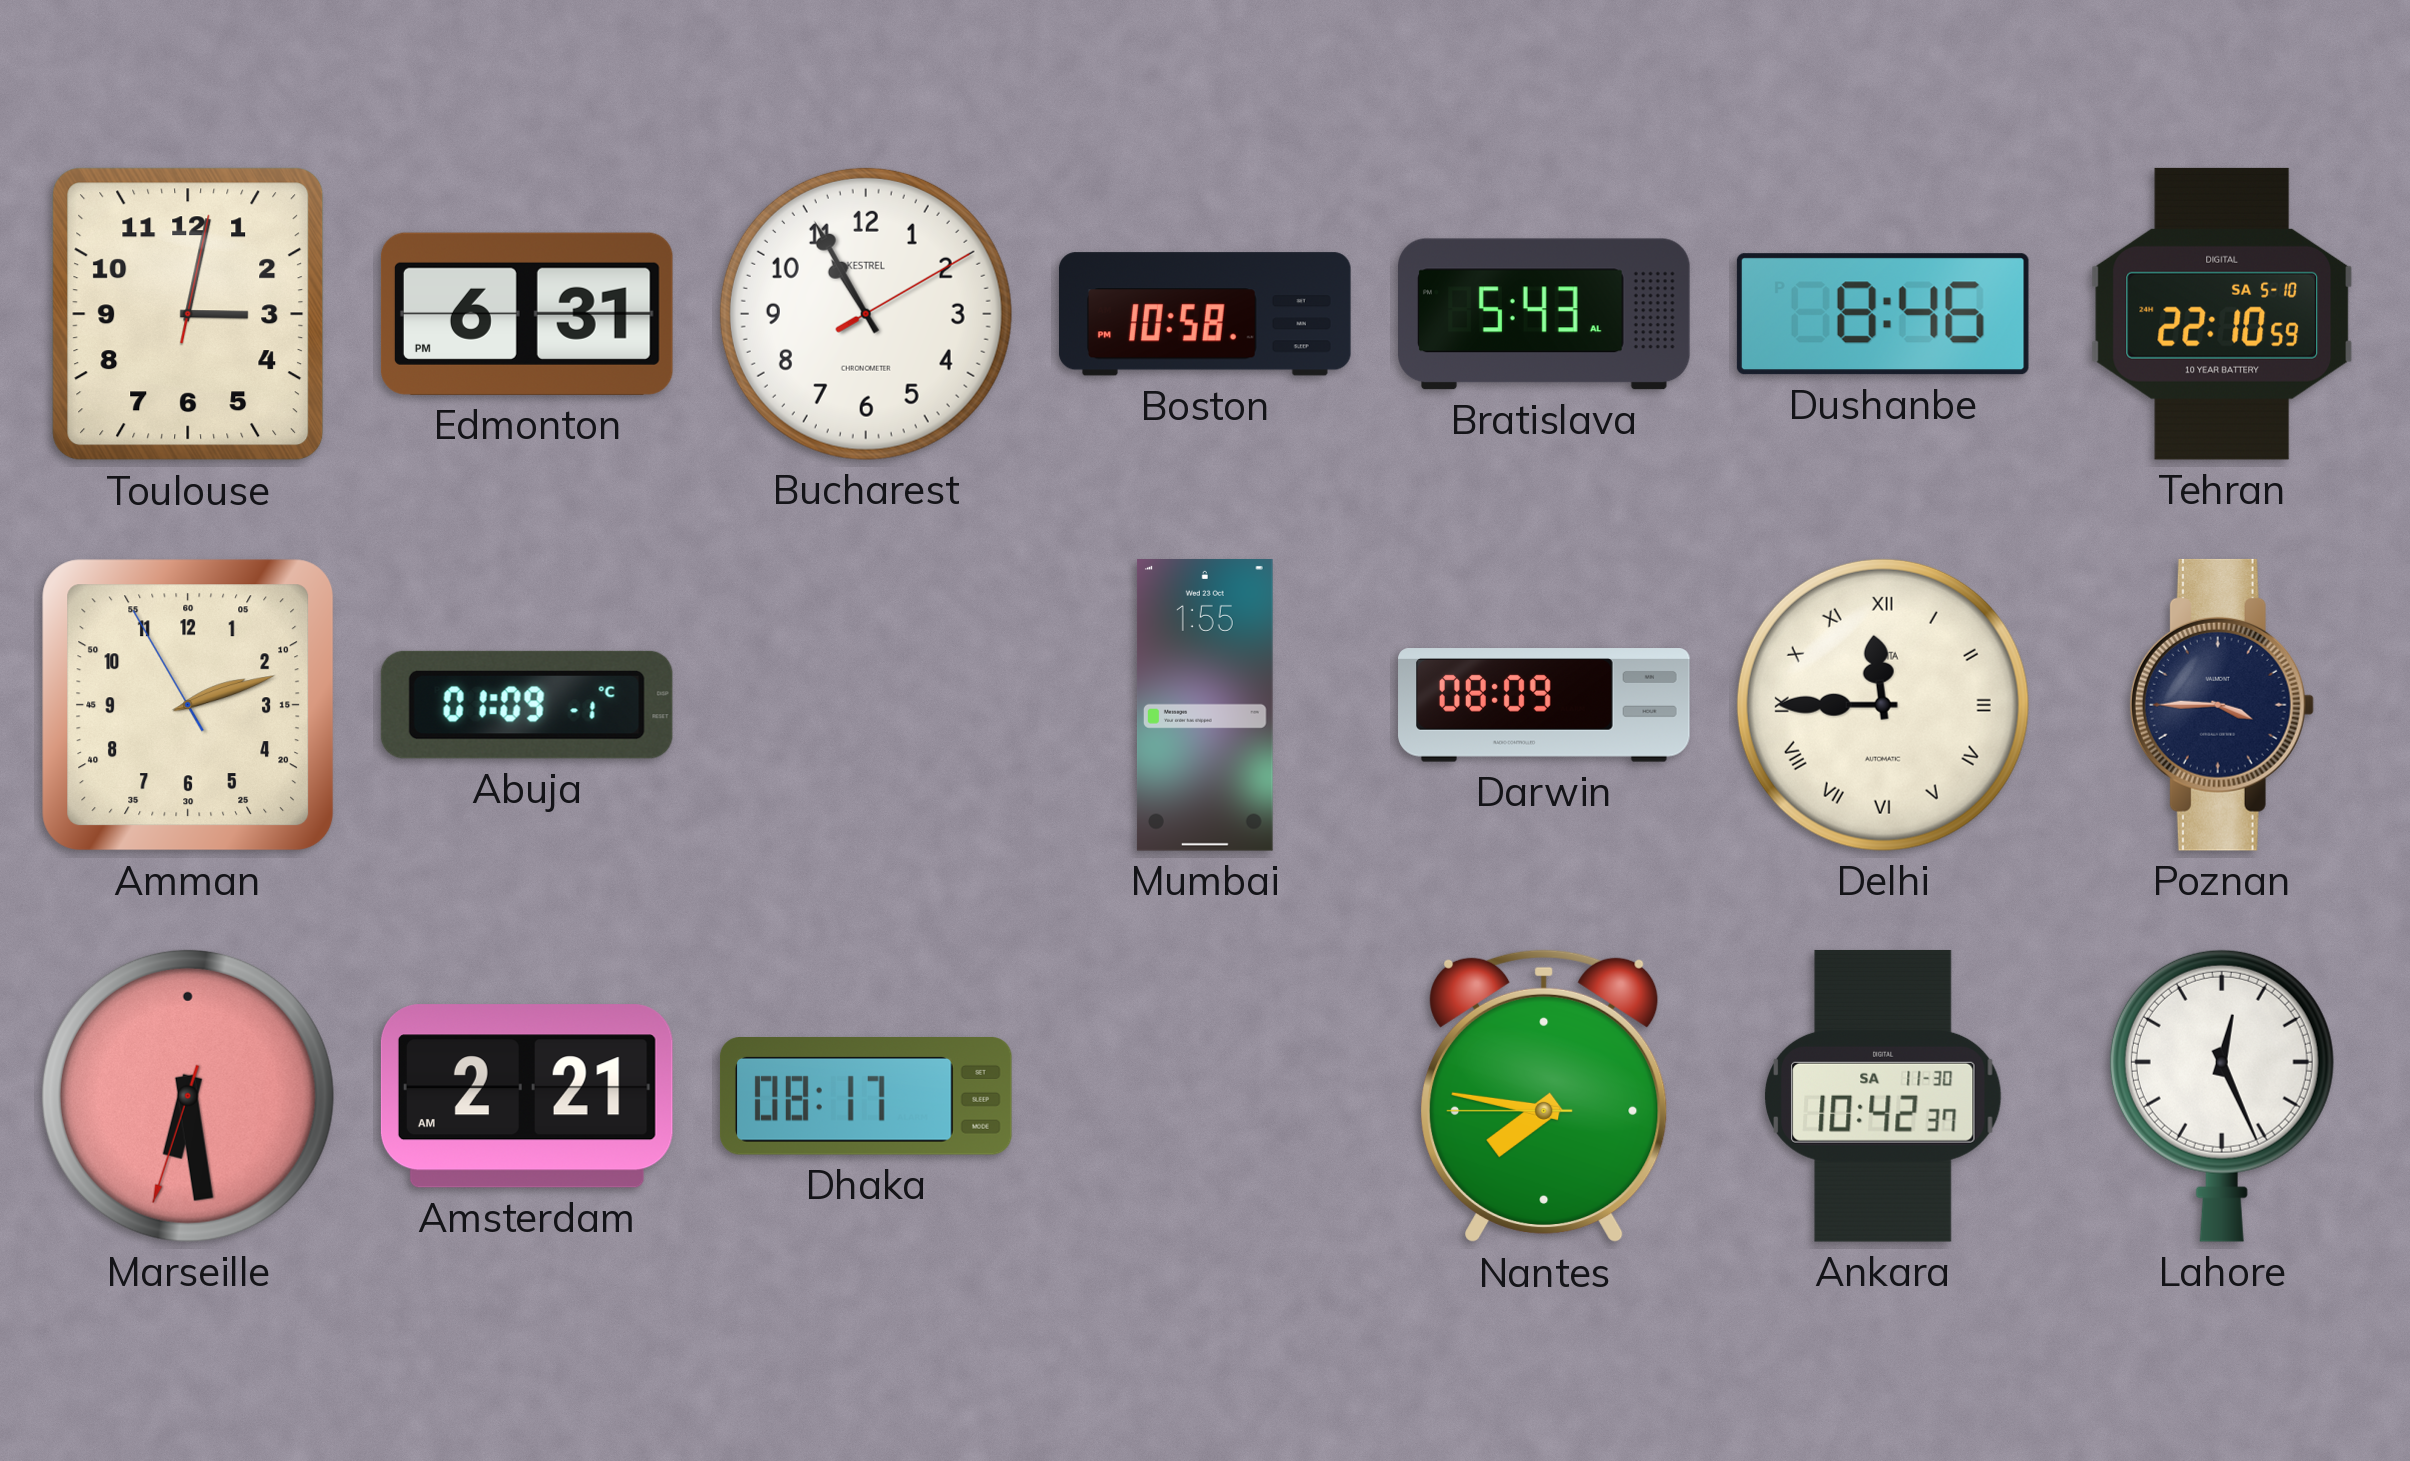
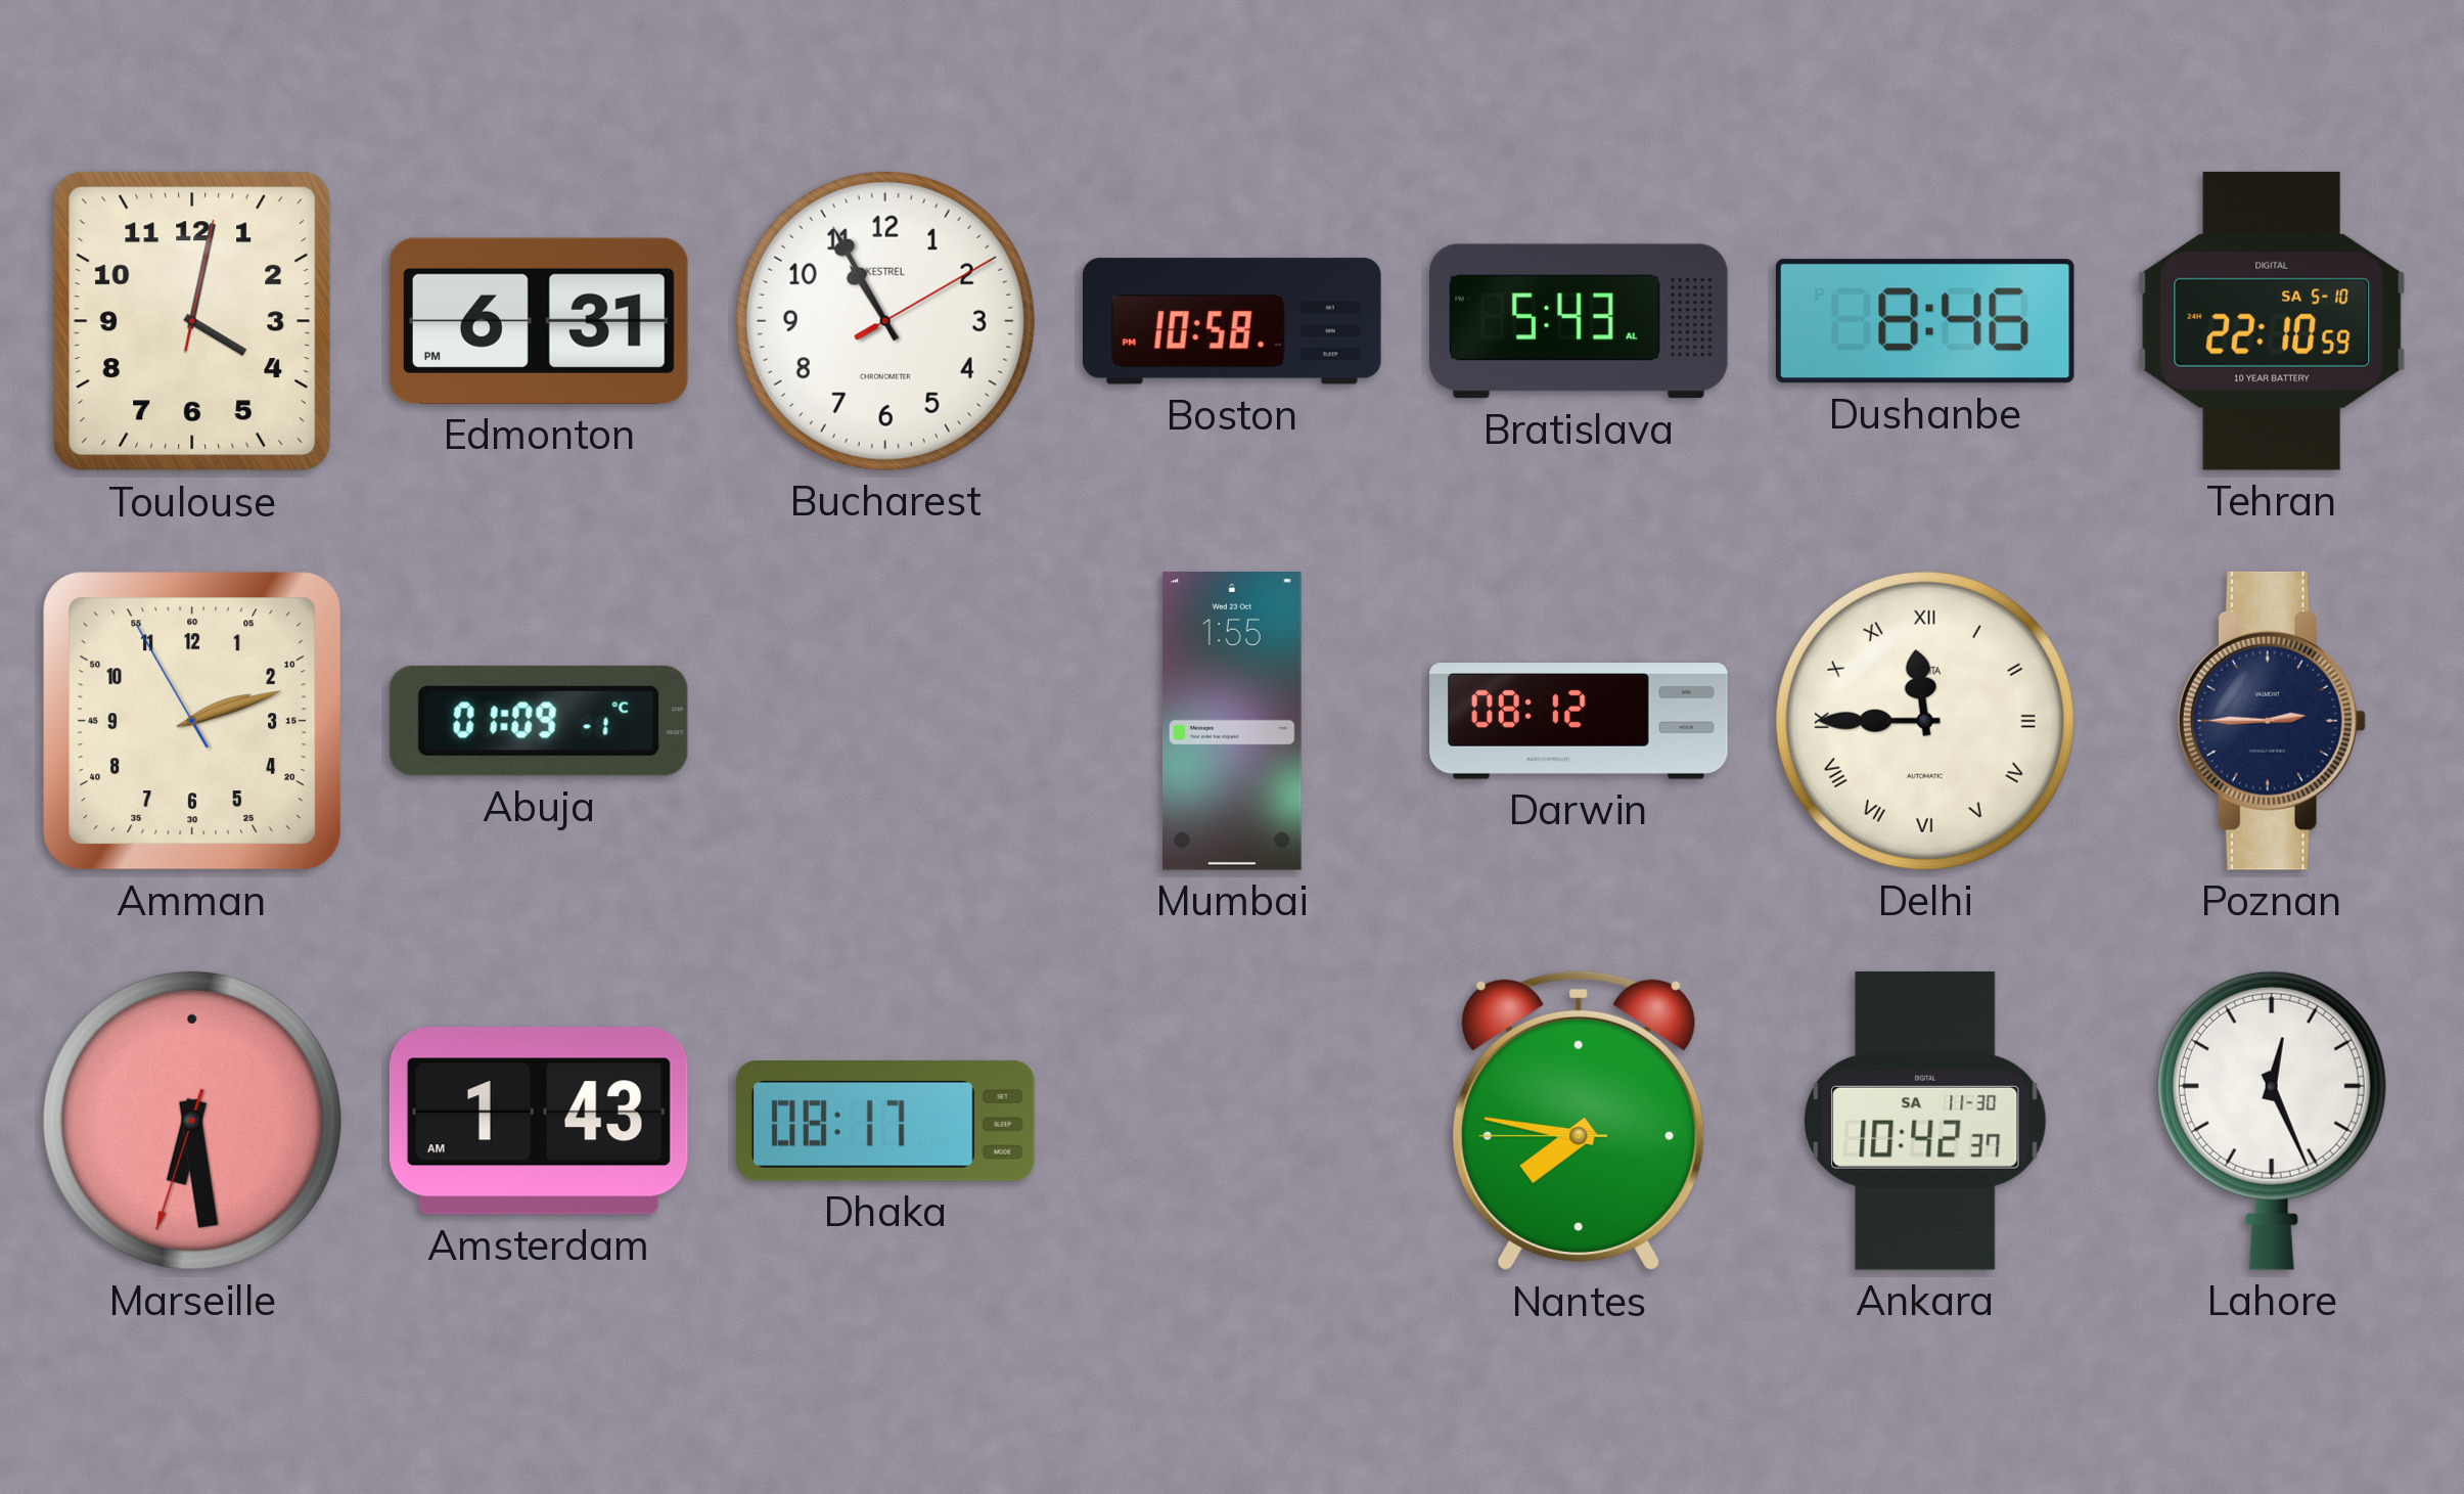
Toulouse: 3:02 -> 4:02 (192, 321)
Darwin: 08:09 -> 08:12 (1579, 721)
Poznan: 3:45 -> 2:45 (2272, 721)
Amsterdam: 2:21 -> 1:43 (539, 1121)
